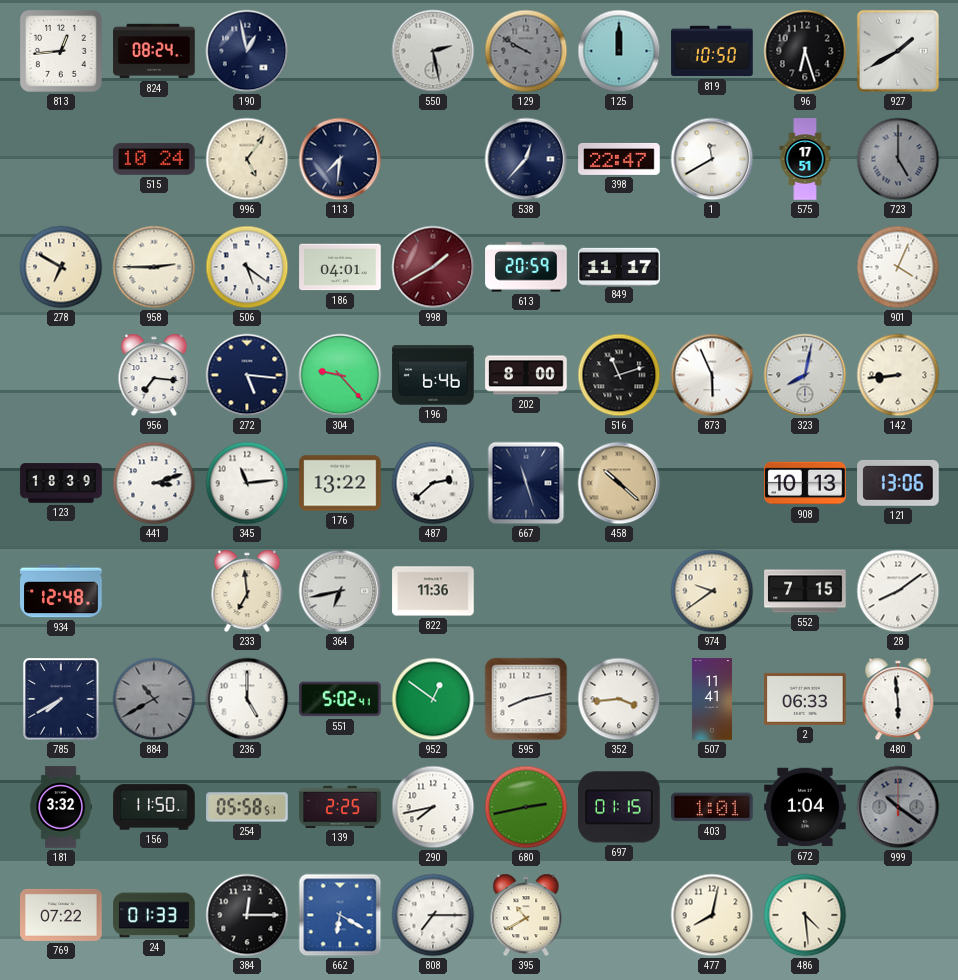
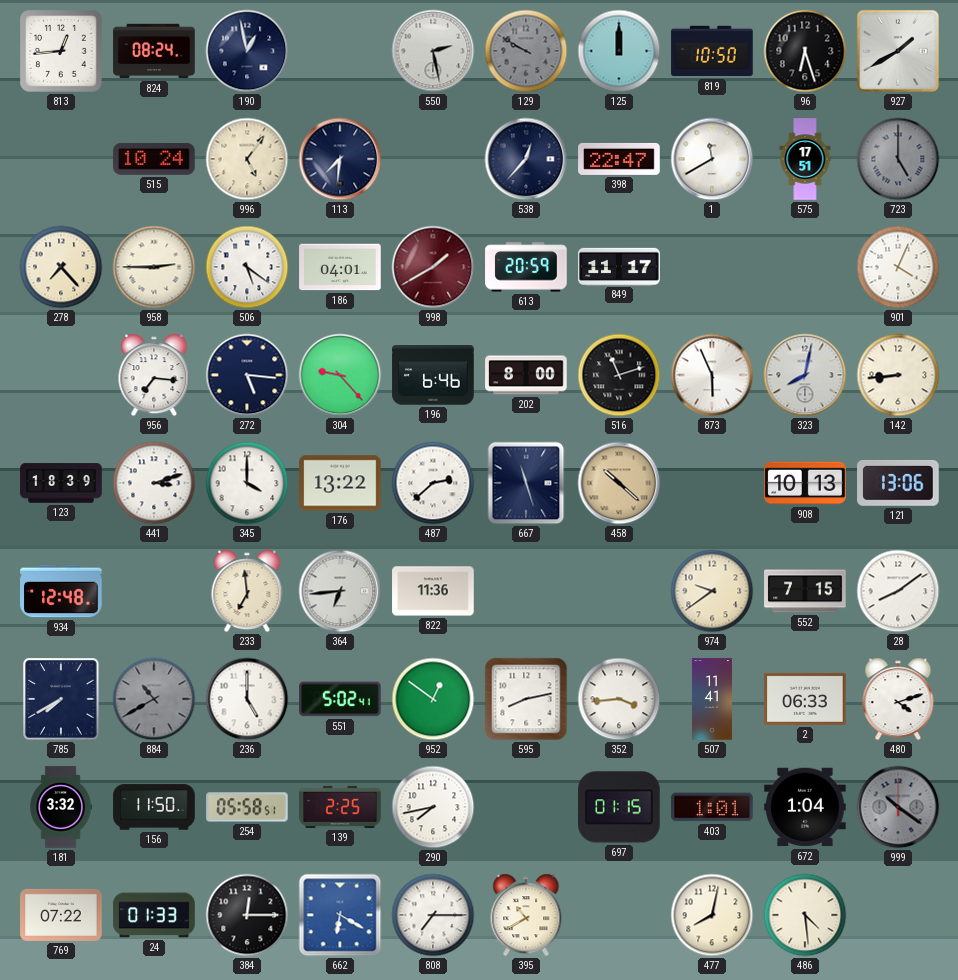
278: 6:50 -> 7:23 (61, 267)
345: 11:14 -> 4:00 (247, 483)
364: 6:43 -> 6:44 (340, 591)
480: 5:59 -> 4:12 (898, 699)
680: 2:43 -> none (526, 807)
